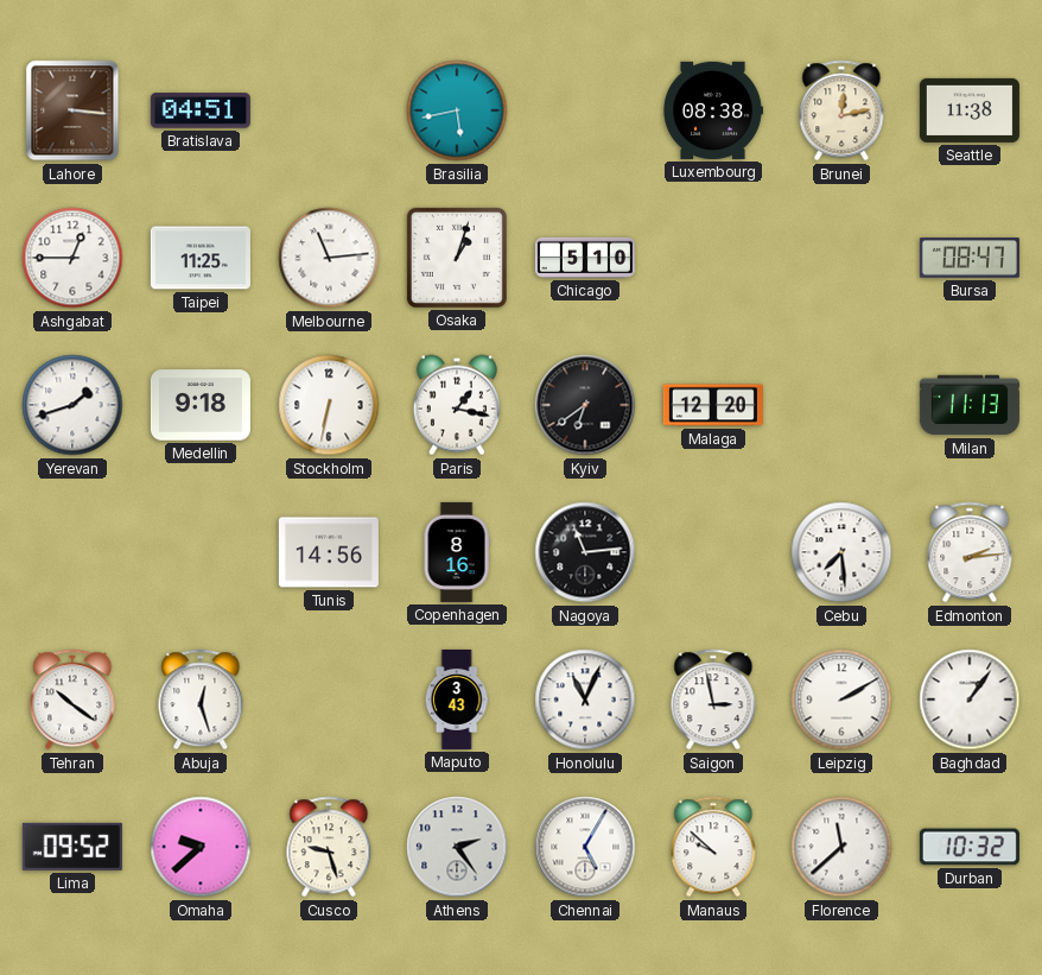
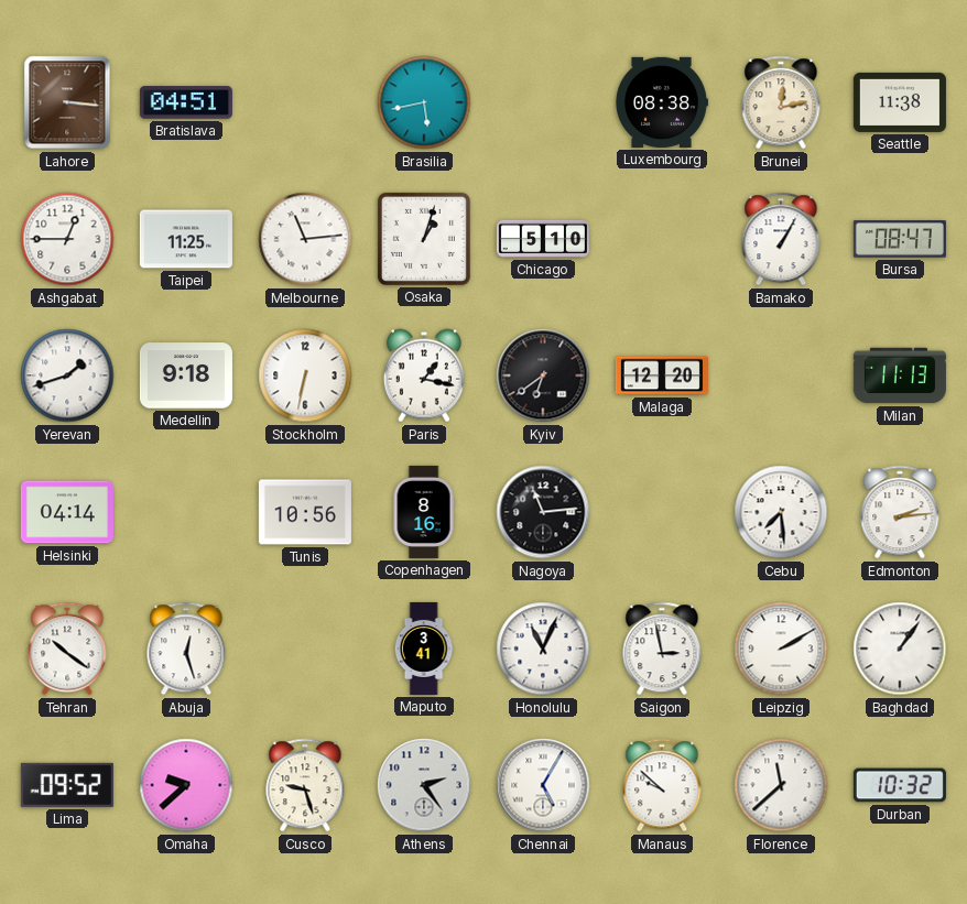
Bamako: none -> 1:05 (781, 239)
Helsinki: none -> 04:14 (67, 512)
Tunis: 14:56 -> 10:56 (305, 512)
Maputo: 3:43 -> 3:41 (424, 649)
